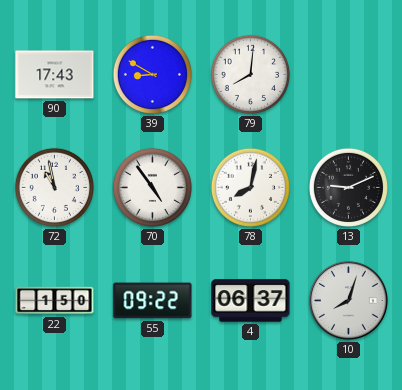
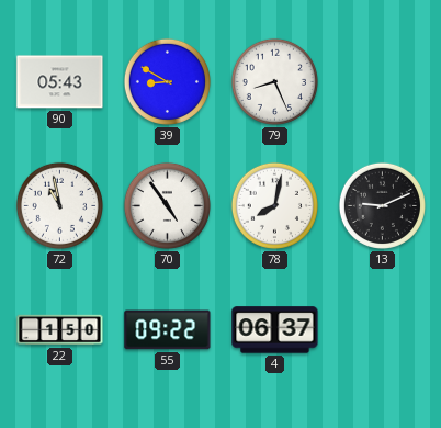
90: 17:43 -> 05:43 (60, 82)
79: 8:01 -> 8:26 (274, 81)
10: 8:03 -> none (348, 300)
